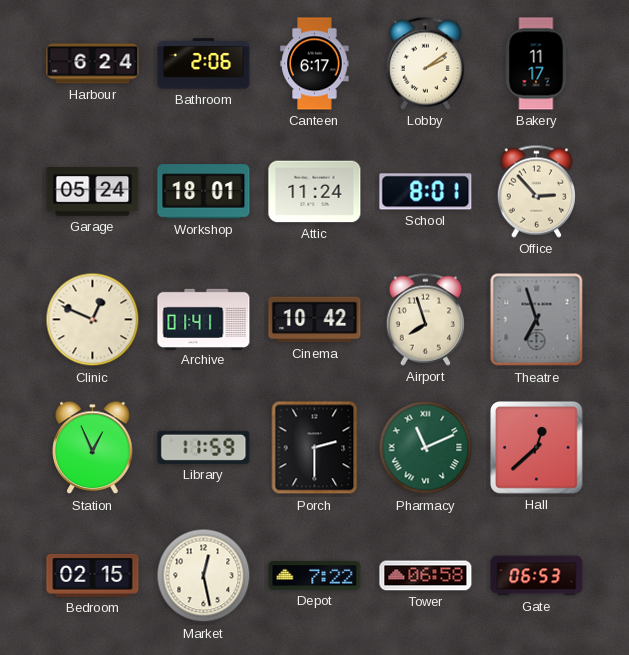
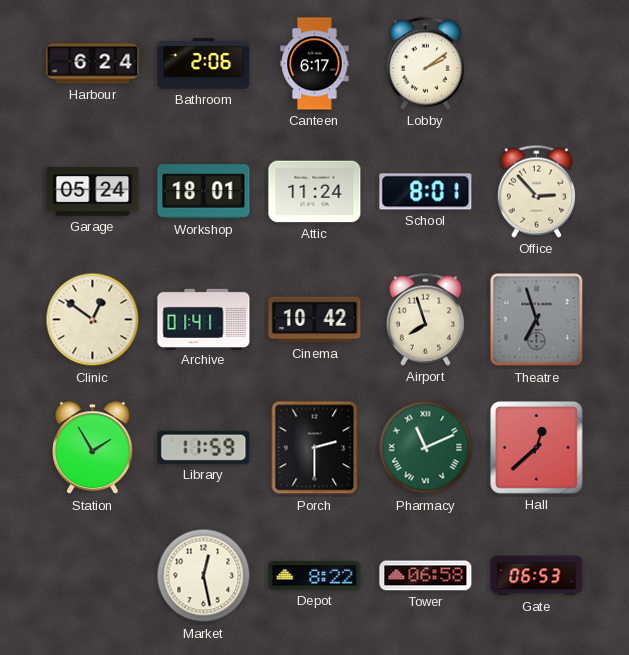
Bakery: 11:17 -> none (536, 64)
Clinic: 12:49 -> 12:51 (93, 320)
Station: 12:56 -> 1:55 (93, 448)
Bedroom: 02:15 -> none (93, 575)
Depot: 7:22 -> 8:22 (315, 576)
